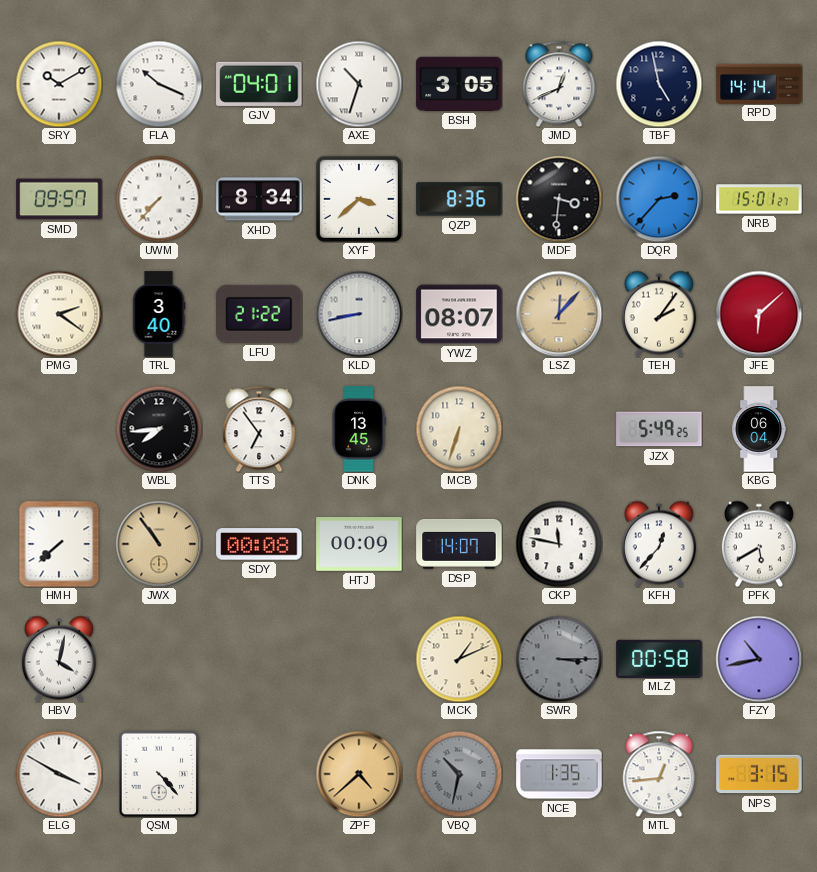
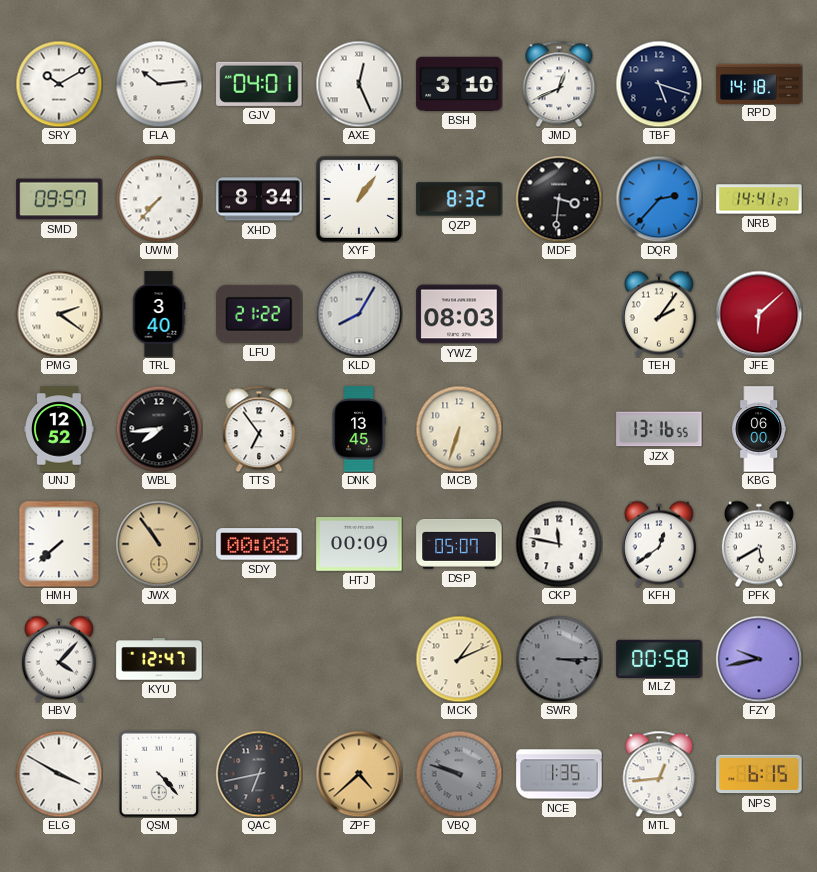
FLA: 10:19 -> 10:14 (159, 84)
AXE: 10:33 -> 12:26 (359, 84)
BSH: 3:05 -> 3:10 (459, 84)
TBF: 4:58 -> 5:18 (659, 84)
RPD: 14:14 -> 14:18 (759, 83)
XYF: 3:38 -> 1:06 (359, 199)
QZP: 8:36 -> 8:32 (459, 199)
NRB: 15:01 -> 14:41 (759, 199)
KLD: 8:43 -> 8:05 (359, 314)
YWZ: 08:07 -> 08:03 (459, 314)
LSZ: 12:07 -> none (559, 314)
UNJ: none -> 12:52 (59, 429)
JZX: 5:49 -> 13:16 (659, 429)
KBG: 06:04 -> 06:00 (759, 429)
DSP: 14:07 -> 05:07 (459, 544)
KFH: 12:37 -> 12:39 (659, 544)
HBV: 4:02 -> 4:07 (59, 659)
KYU: none -> 12:47 (159, 659)
FZY: 10:43 -> 9:43 (759, 659)
QAC: none -> 6:43 (259, 774)
VBQ: 10:32 -> 9:48 (459, 774)
NPS: 3:15 -> 6:15 (759, 774)
